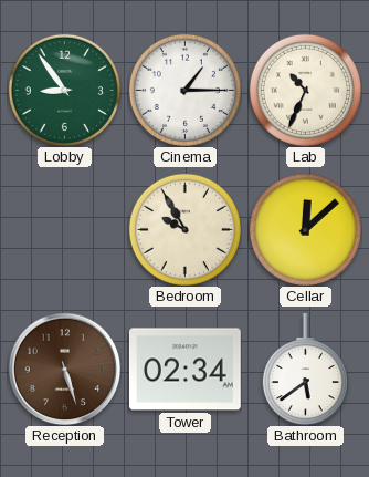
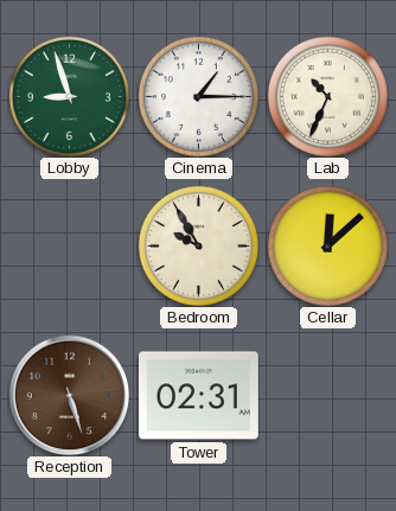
Lobby: 8:54 -> 8:57 (69, 96)
Tower: 02:34 -> 02:31 (198, 396)
Bathroom: 5:39 -> none (305, 369)
